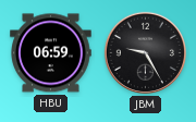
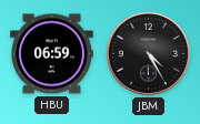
JBM: 9:25 -> 4:25 (148, 53)
